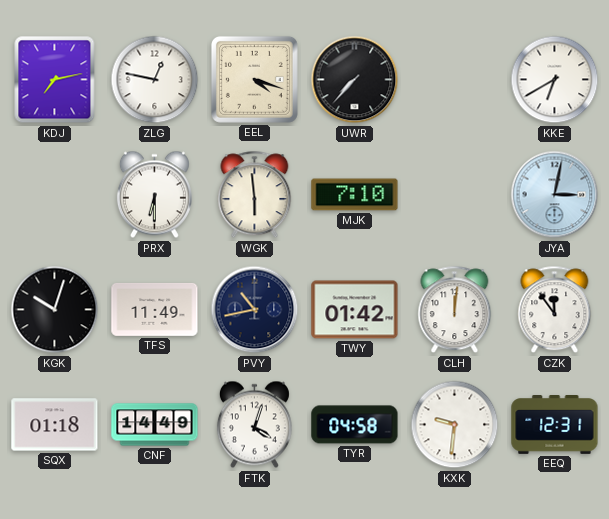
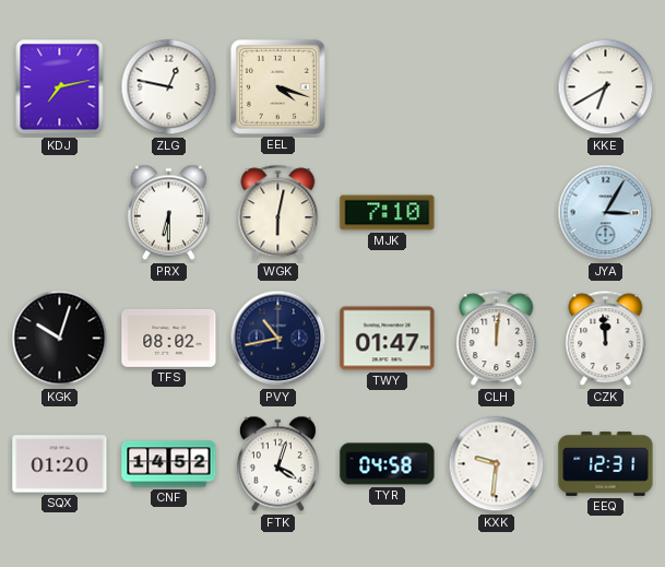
UWR: 7:37 -> none (355, 80)
WGK: 5:59 -> 6:02 (278, 213)
JYA: 3:02 -> 3:05 (606, 213)
TFS: 11:49 -> 08:02 (169, 338)
TWY: 01:42 -> 01:47 (388, 339)
CZK: 11:54 -> 11:59 (606, 339)
SQX: 01:18 -> 01:20 (60, 464)
CNF: 14:49 -> 14:52 (169, 464)
